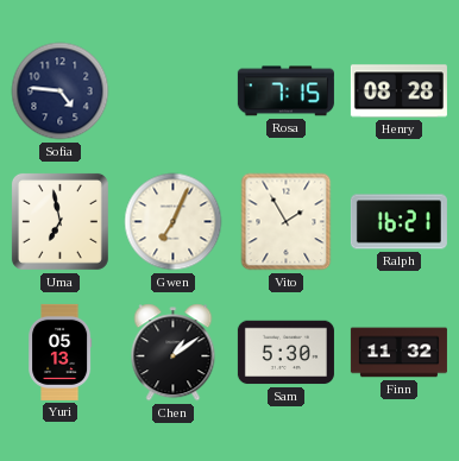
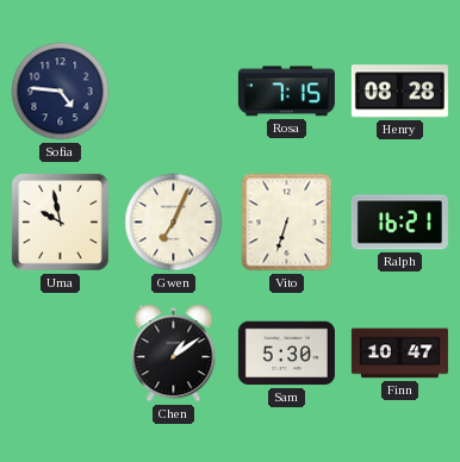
Uma: 6:58 -> 9:58 (60, 221)
Vito: 1:55 -> 6:33 (287, 223)
Yuri: 05:13 -> none (61, 352)
Finn: 11:32 -> 10:47 (399, 354)
